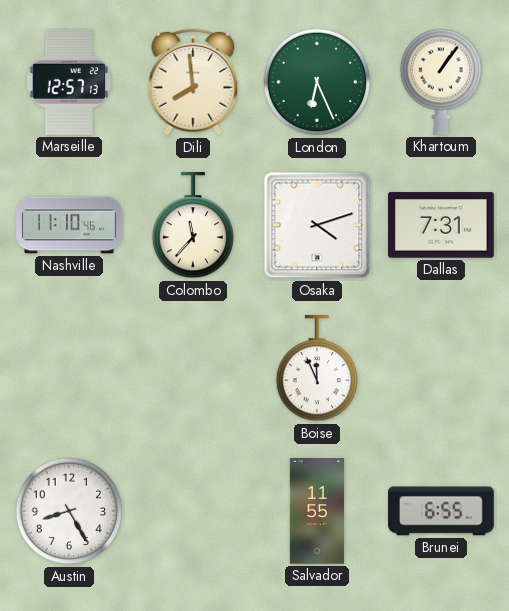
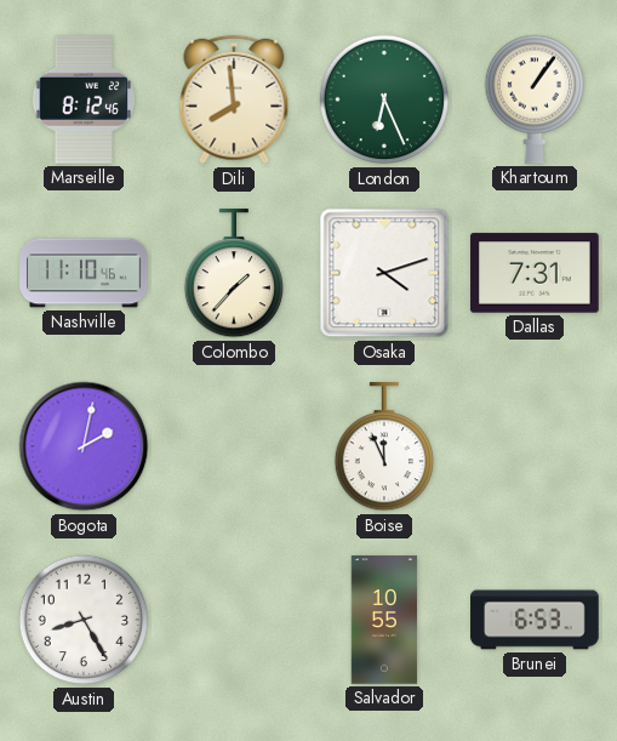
Marseille: 12:57 -> 8:12 (84, 101)
Colombo: 11:37 -> 1:37 (233, 274)
Bogota: none -> 2:02 (84, 446)
Salvador: 11:55 -> 10:55 (384, 620)
Brunei: 6:55 -> 6:53 (535, 620)
